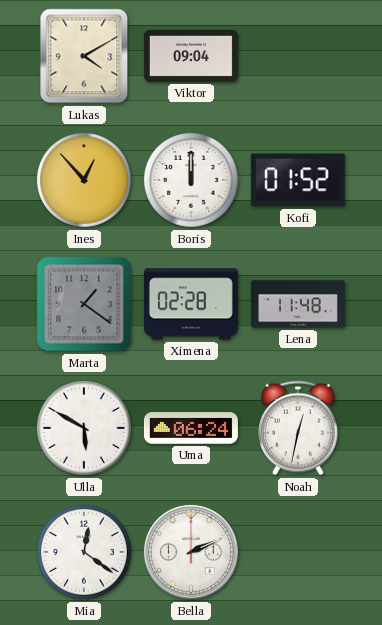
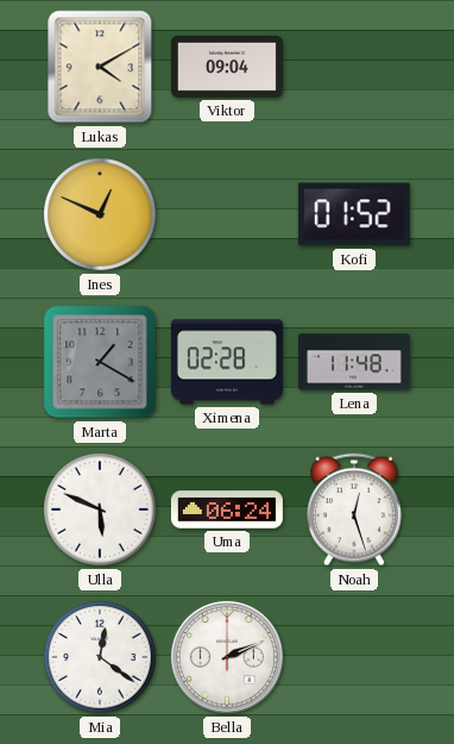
Ines: 12:53 -> 12:49 (101, 215)
Boris: 12:00 -> none (192, 181)
Marta: 1:21 -> 1:20 (100, 362)
Ulla: 5:50 -> 5:49 (101, 511)
Noah: 12:32 -> 12:27 (355, 509)
